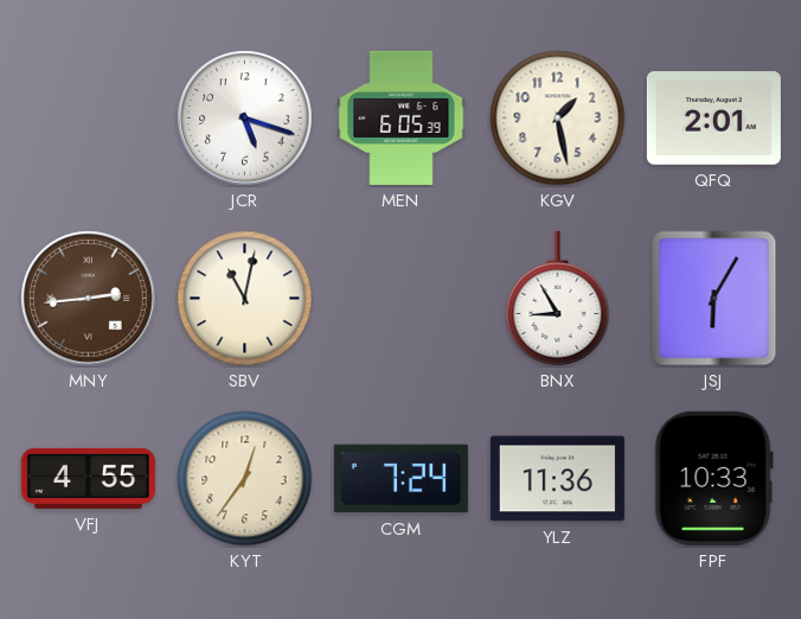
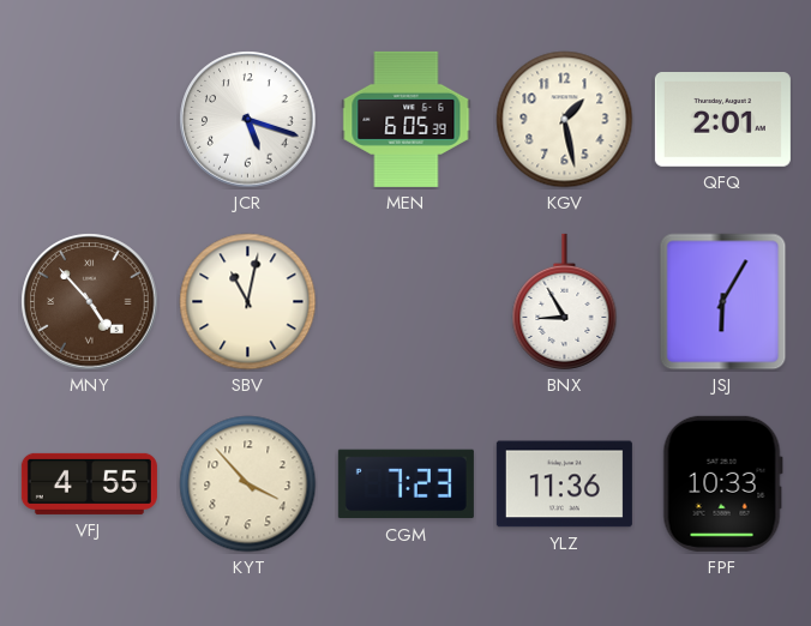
MNY: 2:44 -> 4:53 (90, 302)
KYT: 12:36 -> 3:53 (248, 484)
CGM: 7:24 -> 7:23 (405, 484)
